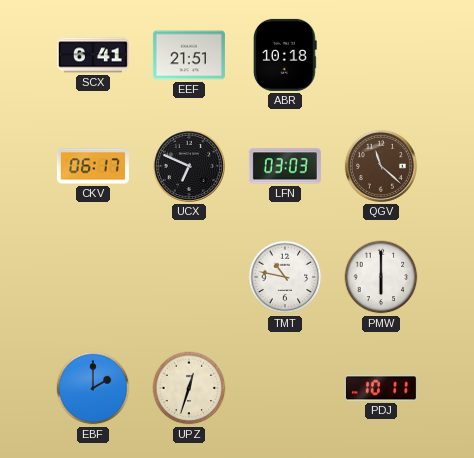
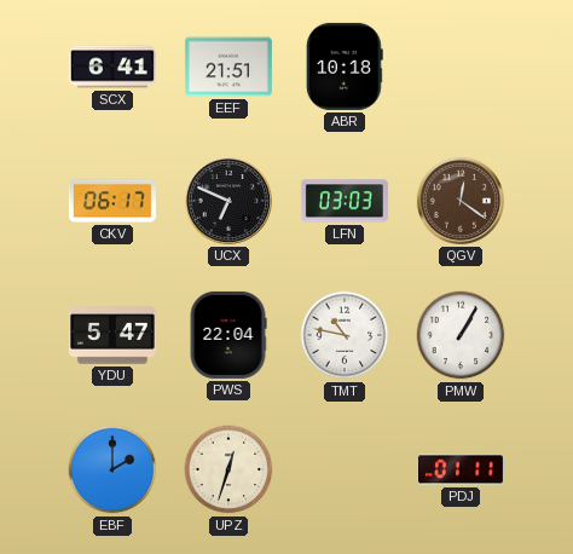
QGV: 11:22 -> 12:21 (461, 201)
YDU: none -> 5:47 (112, 335)
PWS: none -> 22:04 (228, 335)
PMW: 6:00 -> 1:05 (461, 335)
PDJ: 10:11 -> 01:11 (461, 469)
